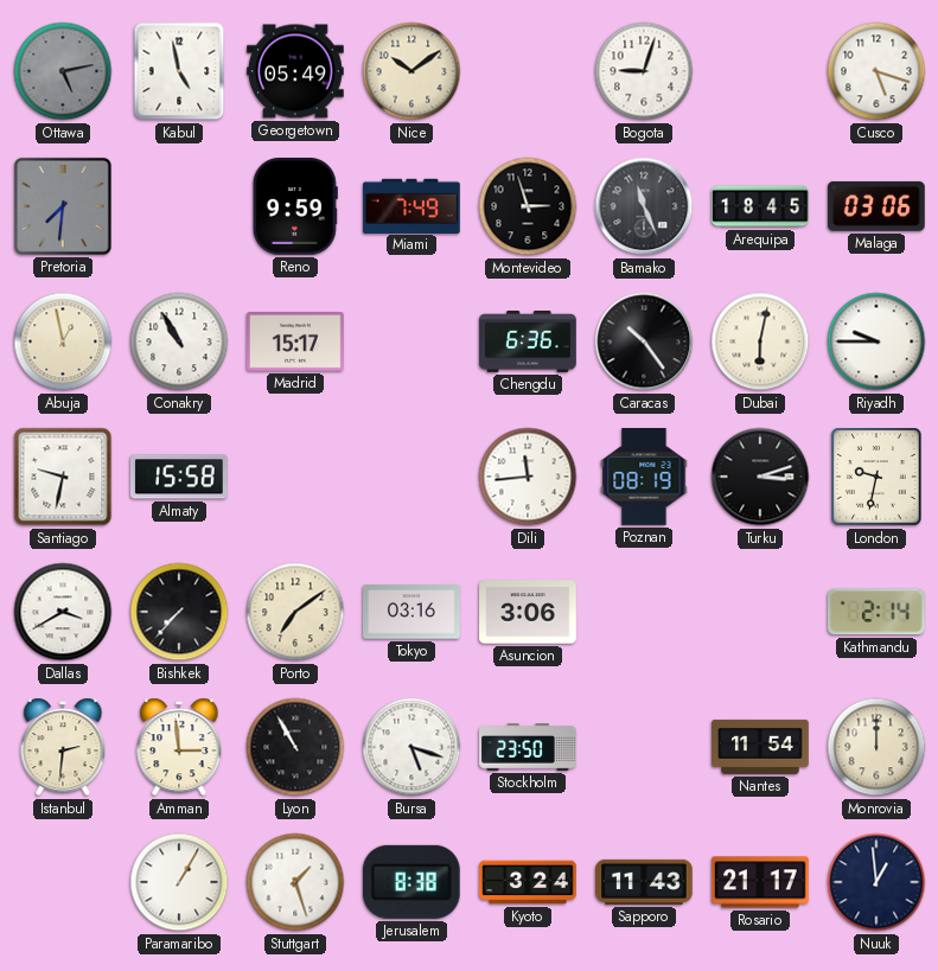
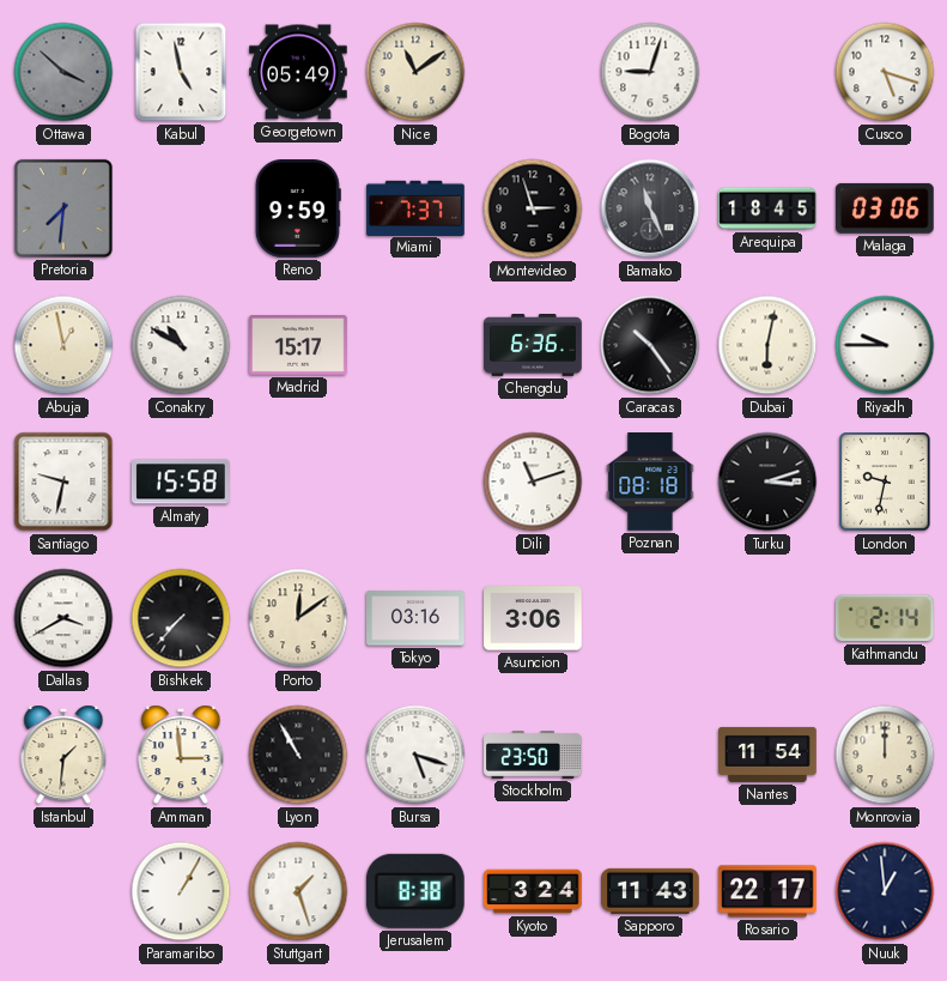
Ottawa: 5:13 -> 3:52 (63, 72)
Nice: 10:09 -> 11:09 (415, 72)
Miami: 7:49 -> 7:37 (415, 207)
Conakry: 10:55 -> 10:50 (181, 345)
Dili: 11:44 -> 11:12 (533, 482)
Poznan: 08:19 -> 08:18 (650, 483)
Porto: 7:09 -> 12:09 (298, 618)
Istanbul: 2:31 -> 1:31 (63, 755)
Rosario: 21:17 -> 22:17 (769, 891)
